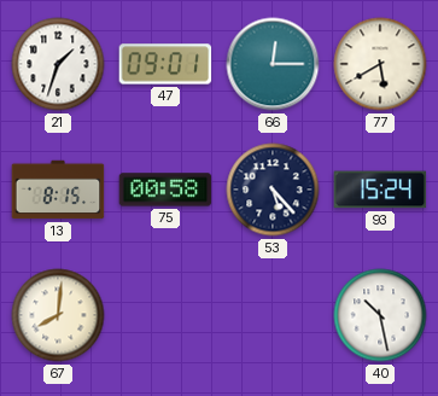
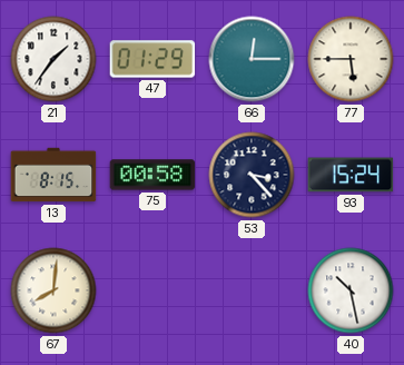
21: 1:33 -> 1:36 (53, 59)
47: 09:01 -> 01:29 (152, 59)
77: 5:40 -> 5:45 (351, 59)
53: 5:23 -> 3:23 (252, 175)
